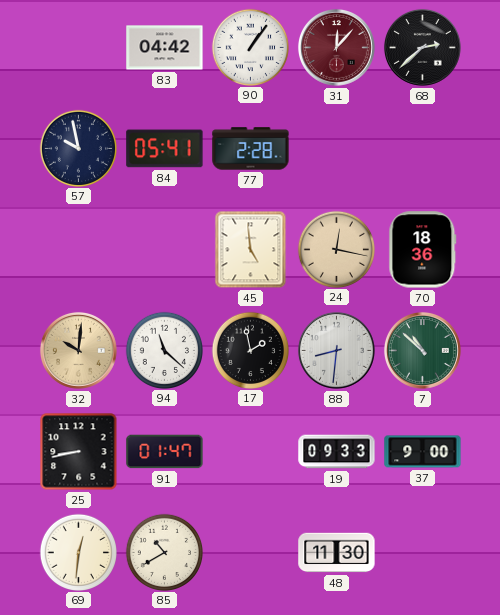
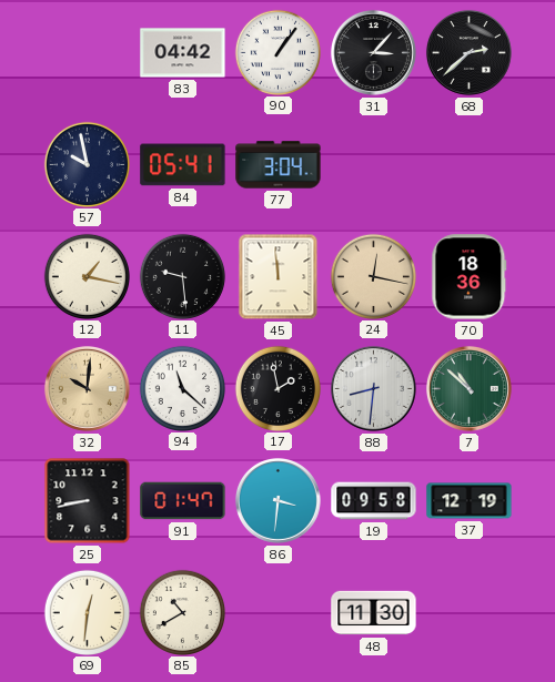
31: 12:07 -> 3:07 (373, 52)
31 dial: burgundy -> black (373, 52)
77: 2:28 -> 3:04 (279, 165)
12: none -> 1:17 (87, 276)
11: none -> 9:29 (182, 276)
45: 4:59 -> 11:59 (279, 277)
86: none -> 3:31 (277, 500)
19: 09:33 -> 09:58 (374, 501)
37: 9:00 -> 12:19 (470, 501)
